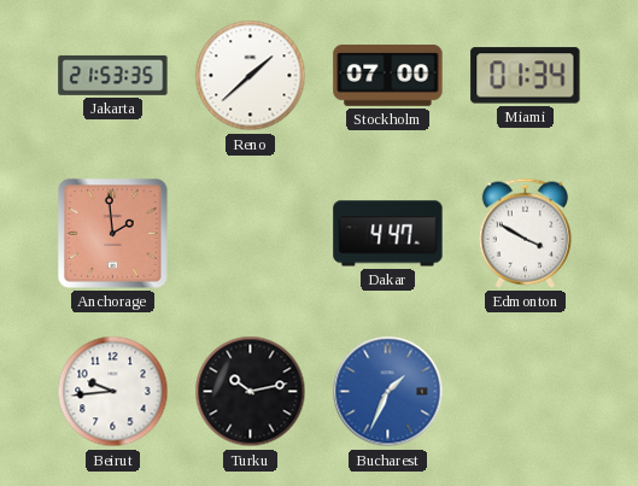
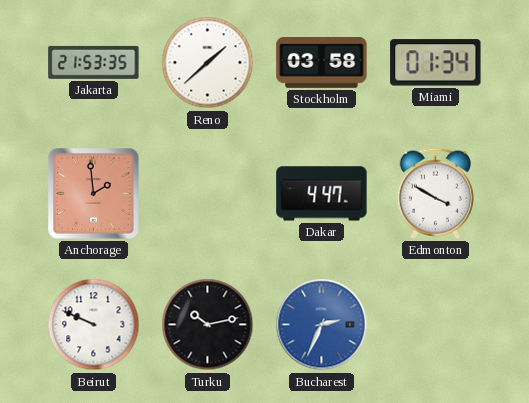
Stockholm: 07:00 -> 03:58 (322, 63)
Beirut: 9:44 -> 9:49 (94, 325)
Bucharest: 1:34 -> 2:34 (322, 325)
